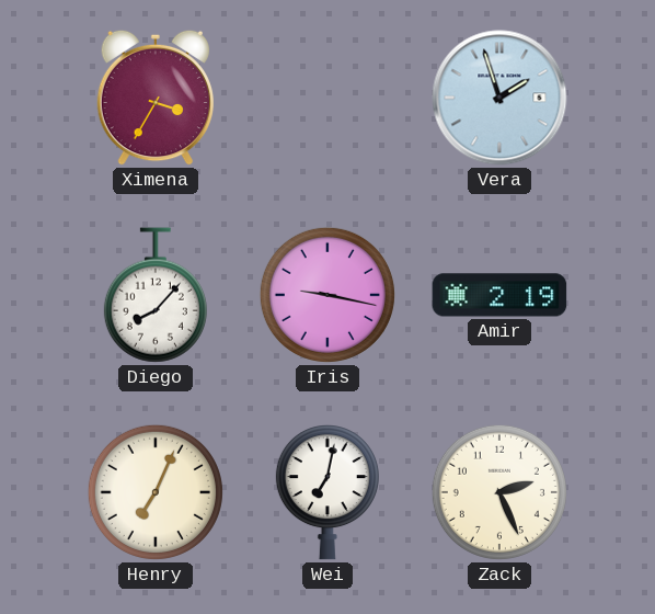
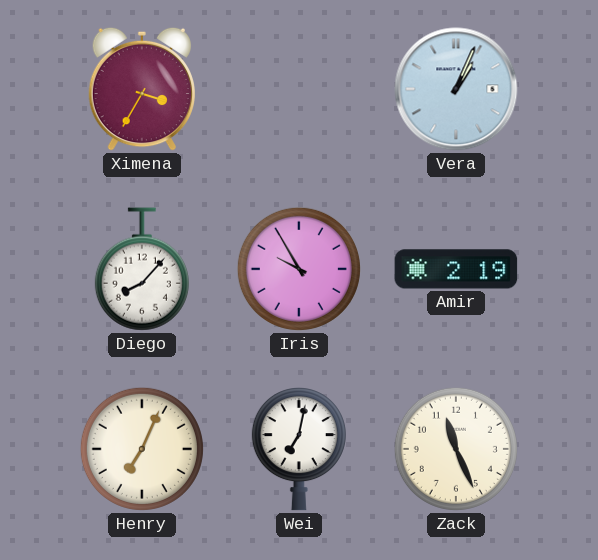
Vera: 1:57 -> 1:04 (456, 89)
Iris: 9:17 -> 9:55 (299, 269)
Zack: 2:26 -> 11:26 (456, 449)
